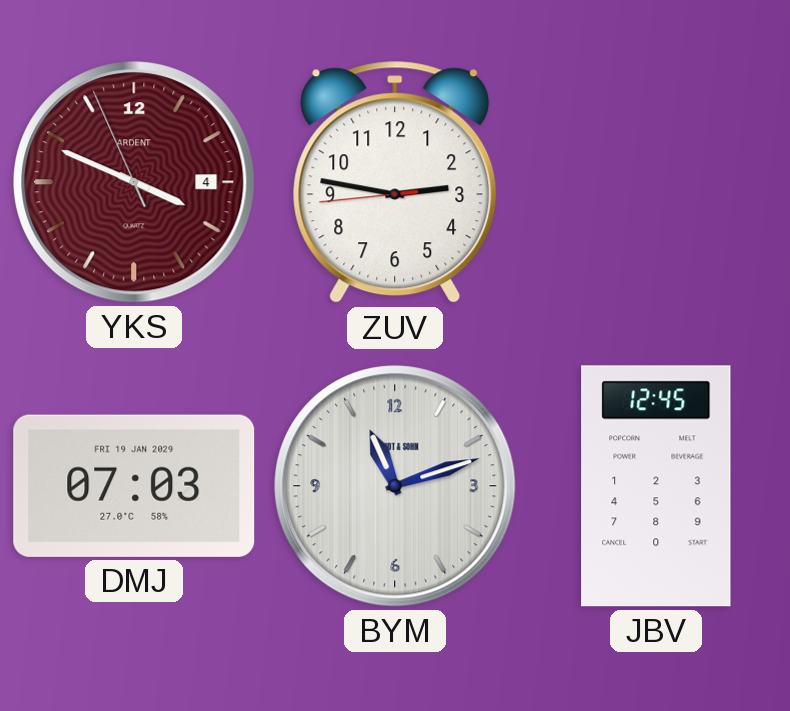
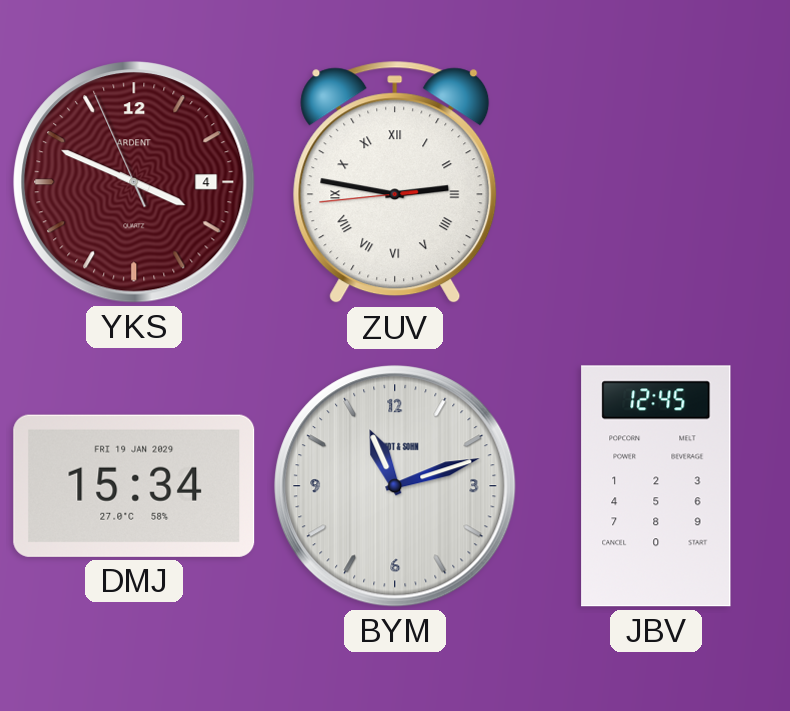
ZUV numerals: Arabic -> Roman (395, 182)
DMJ: 07:03 -> 15:34 (134, 486)
